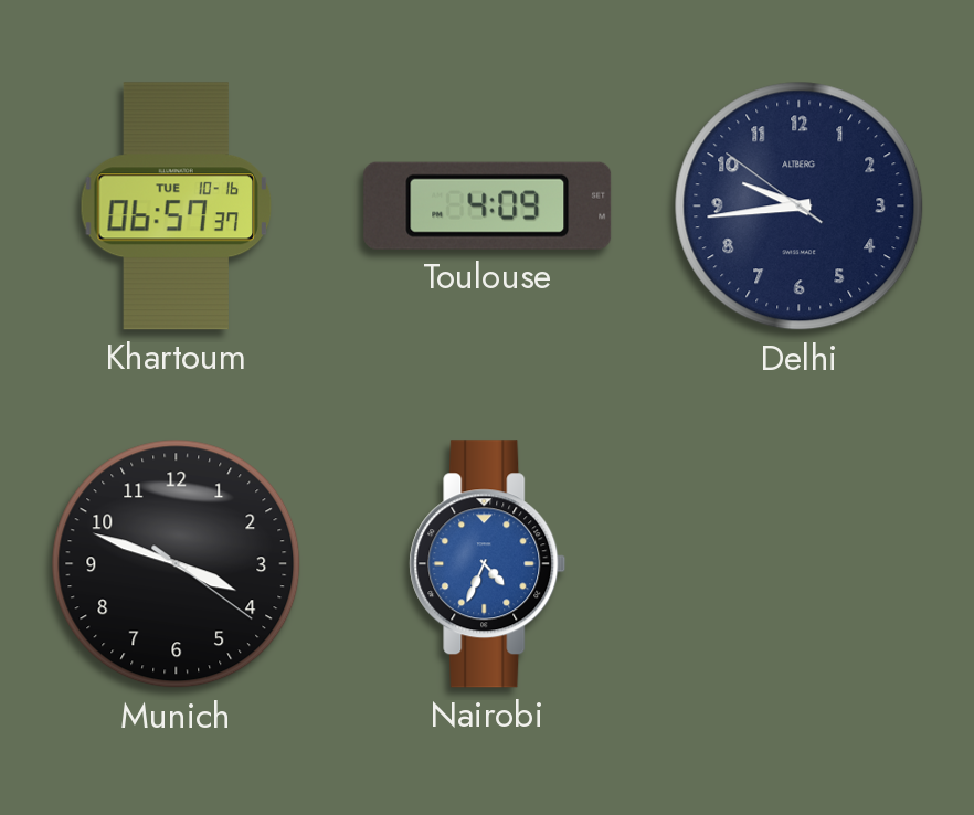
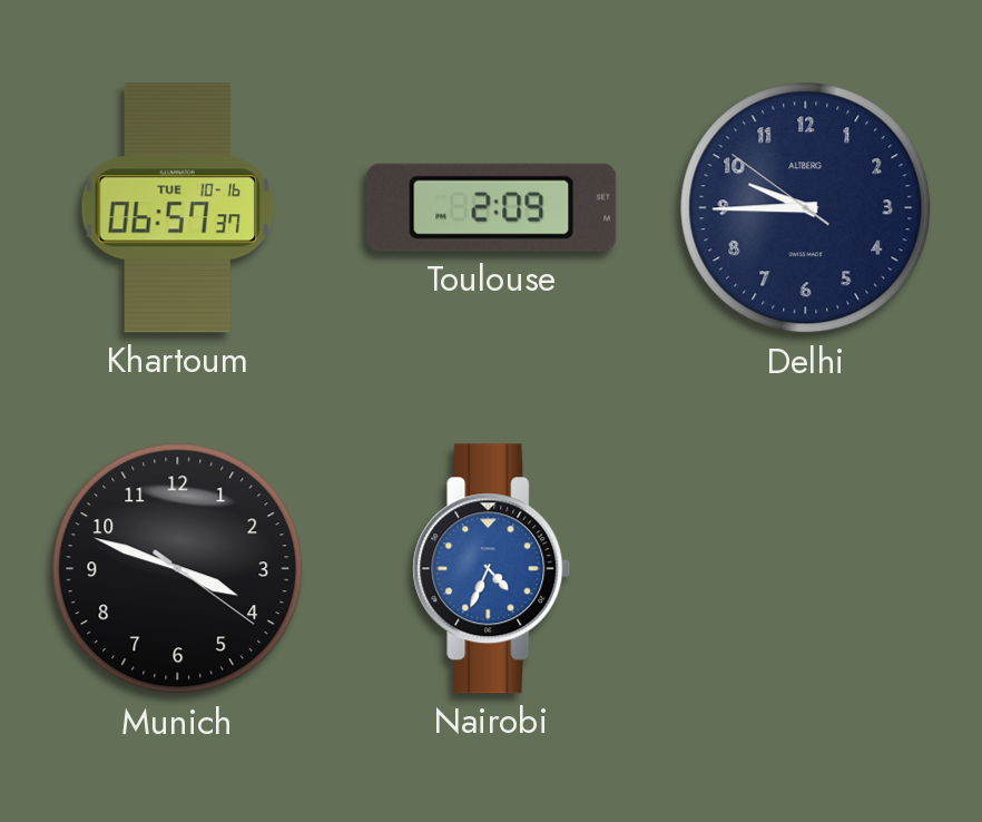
Toulouse: 4:09 -> 2:09 (492, 207)
Delhi: 9:43 -> 9:44 (806, 208)
